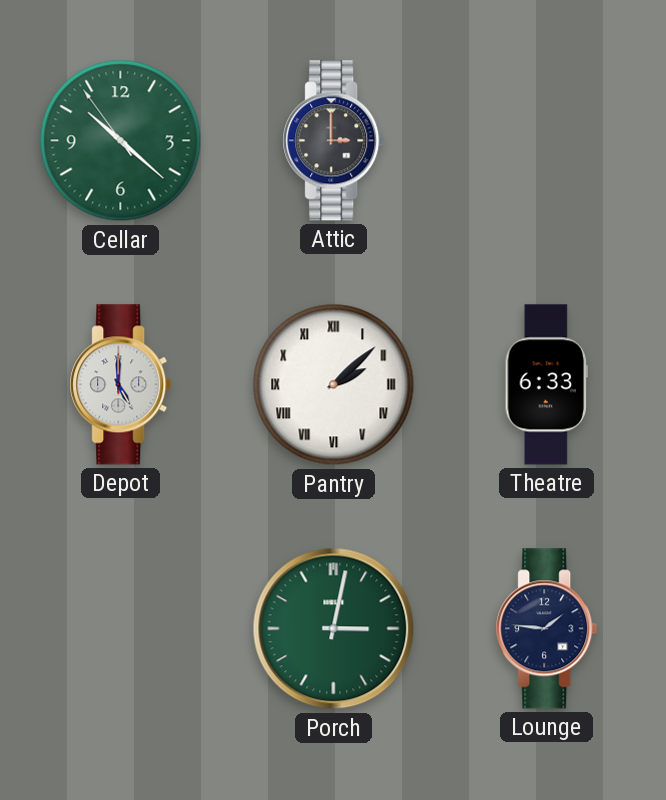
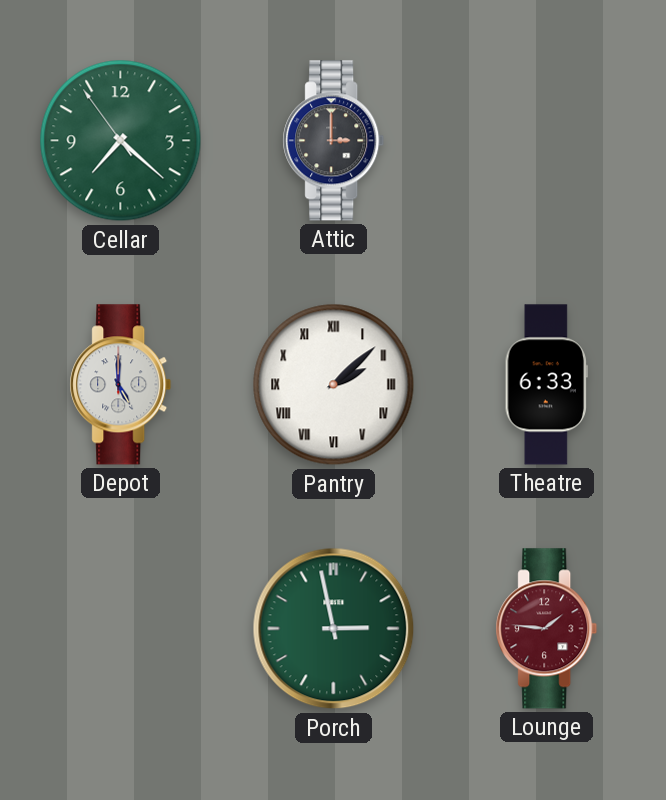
Cellar: 10:21 -> 7:21 (121, 141)
Porch: 3:02 -> 2:58 (334, 629)
Lounge dial: navy -> burgundy (547, 629)
